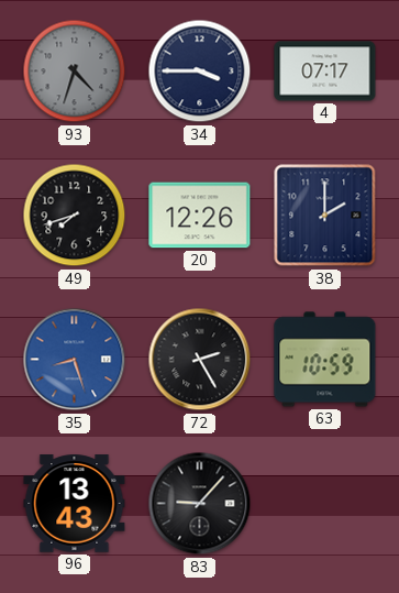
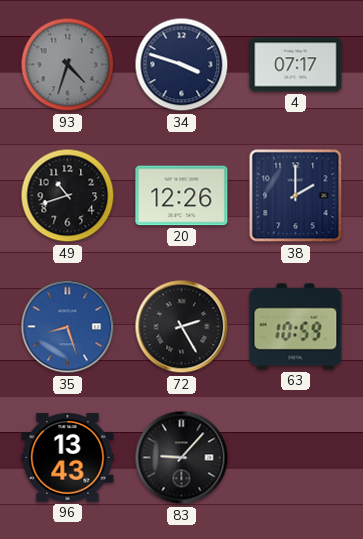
34: 3:45 -> 3:48 (182, 65)
49: 7:42 -> 10:42 (68, 196)
